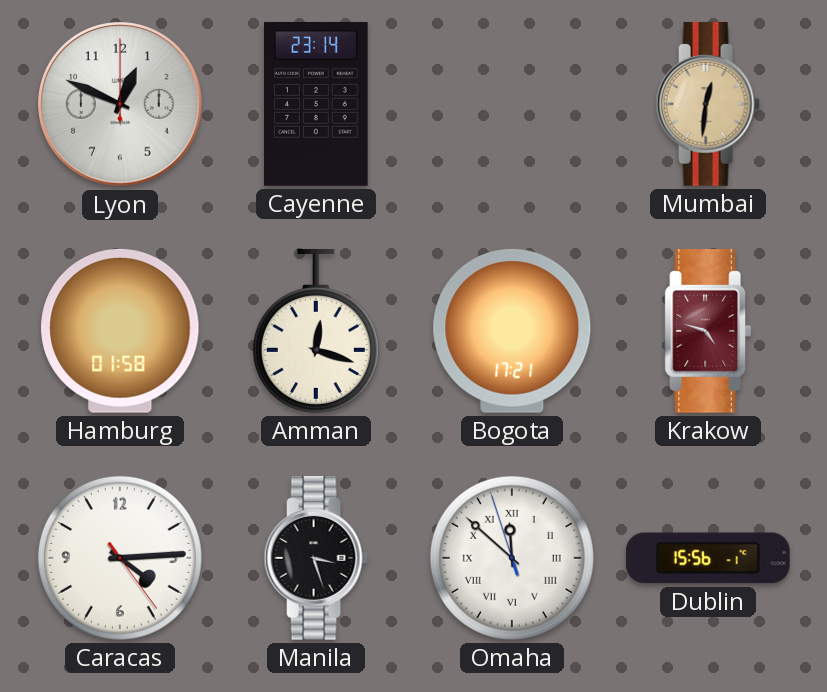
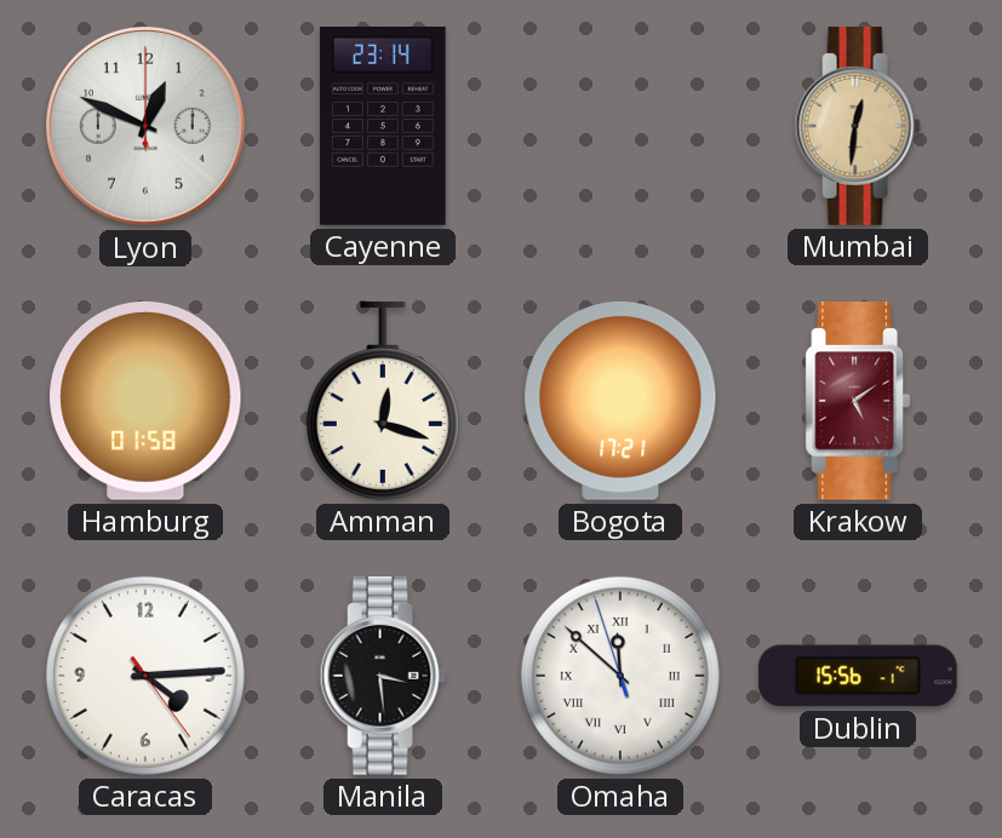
Krakow: 4:48 -> 5:09 (858, 402)
Manila: 3:27 -> 3:29 (383, 677)
